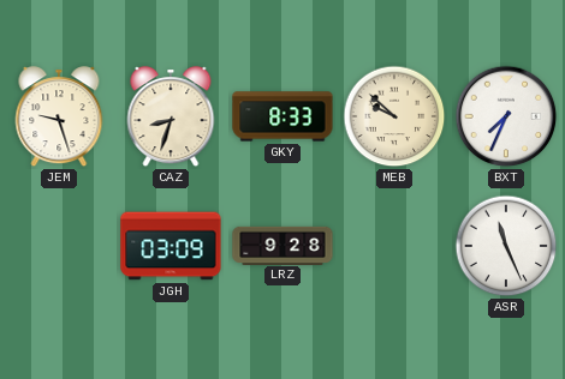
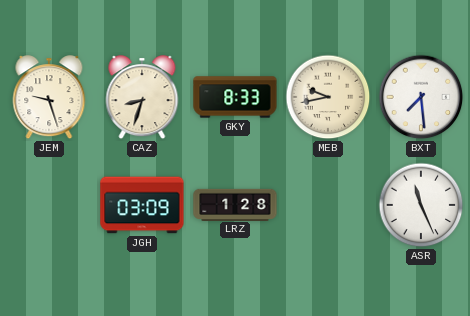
MEB: 9:52 -> 9:43 (328, 97)
BXT: 7:34 -> 7:29 (421, 97)
LRZ: 9:28 -> 1:28 (235, 204)
